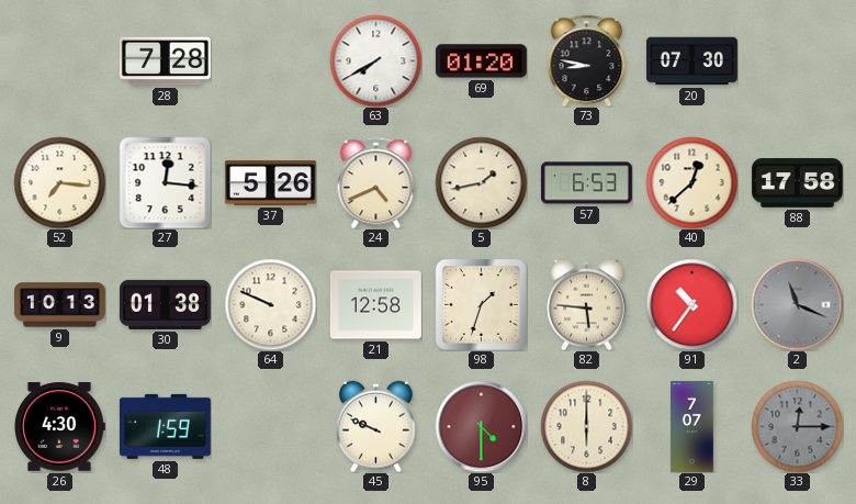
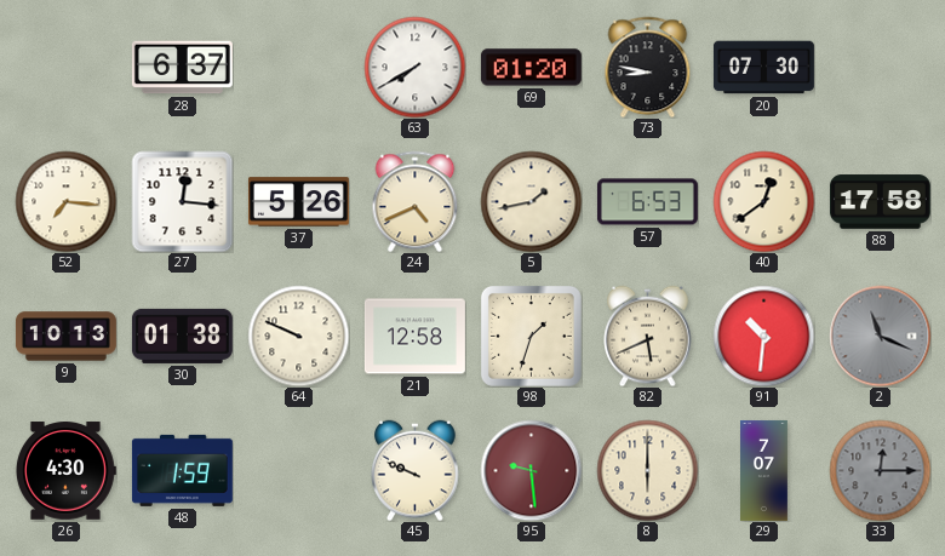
28: 7:28 -> 6:37 (182, 68)
40: 12:38 -> 12:39 (763, 201)
82: 5:46 -> 5:41 (648, 336)
91: 10:36 -> 10:31 (763, 336)
95: 4:30 -> 9:29 (531, 470)
